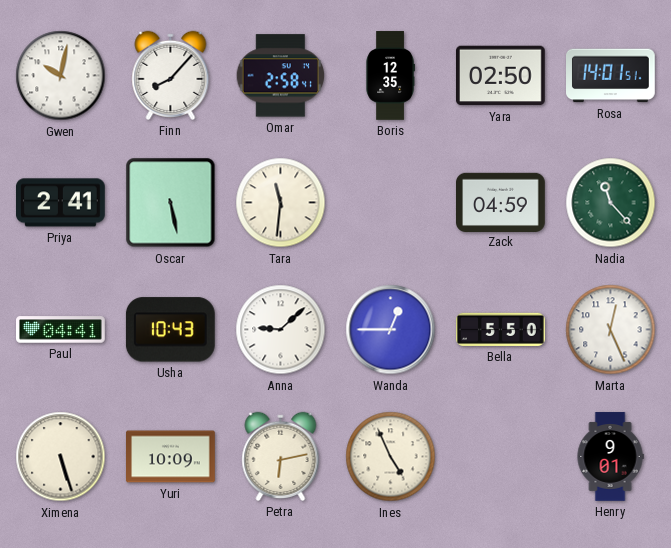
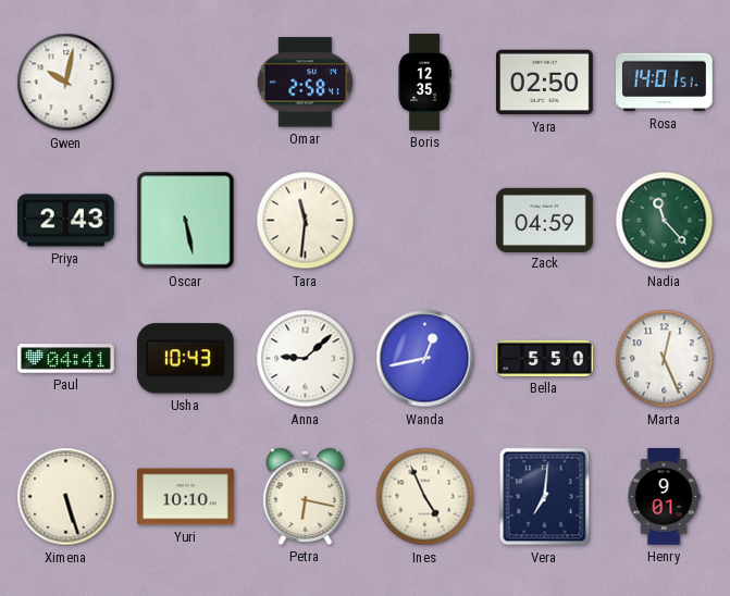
Finn: 8:07 -> none (171, 75)
Priya: 2:41 -> 2:43 (66, 221)
Wanda: 12:45 -> 12:43 (425, 359)
Yuri: 10:09 -> 10:10 (186, 497)
Petra: 6:13 -> 6:17 (306, 496)
Vera: none -> 7:01 (545, 497)
